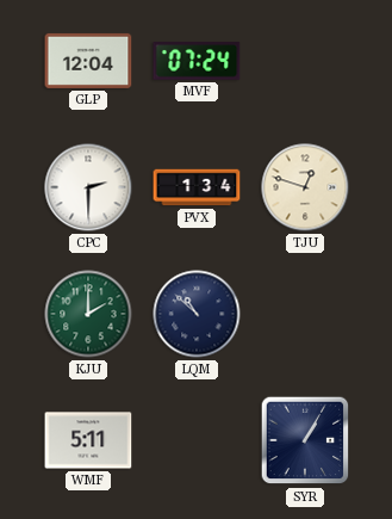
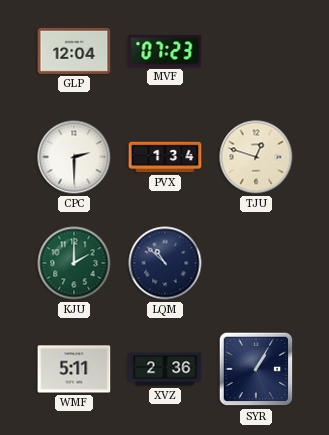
MVF: 07:24 -> 07:23 (165, 51)
XVZ: none -> 2:36 (165, 369)
